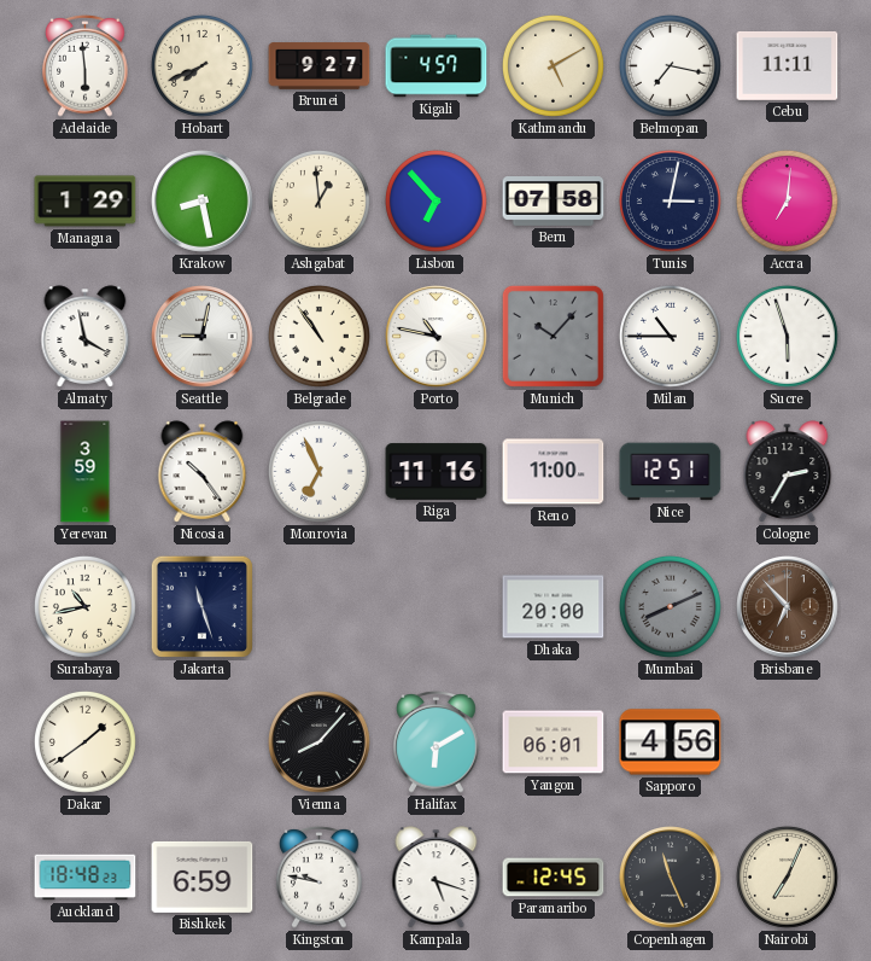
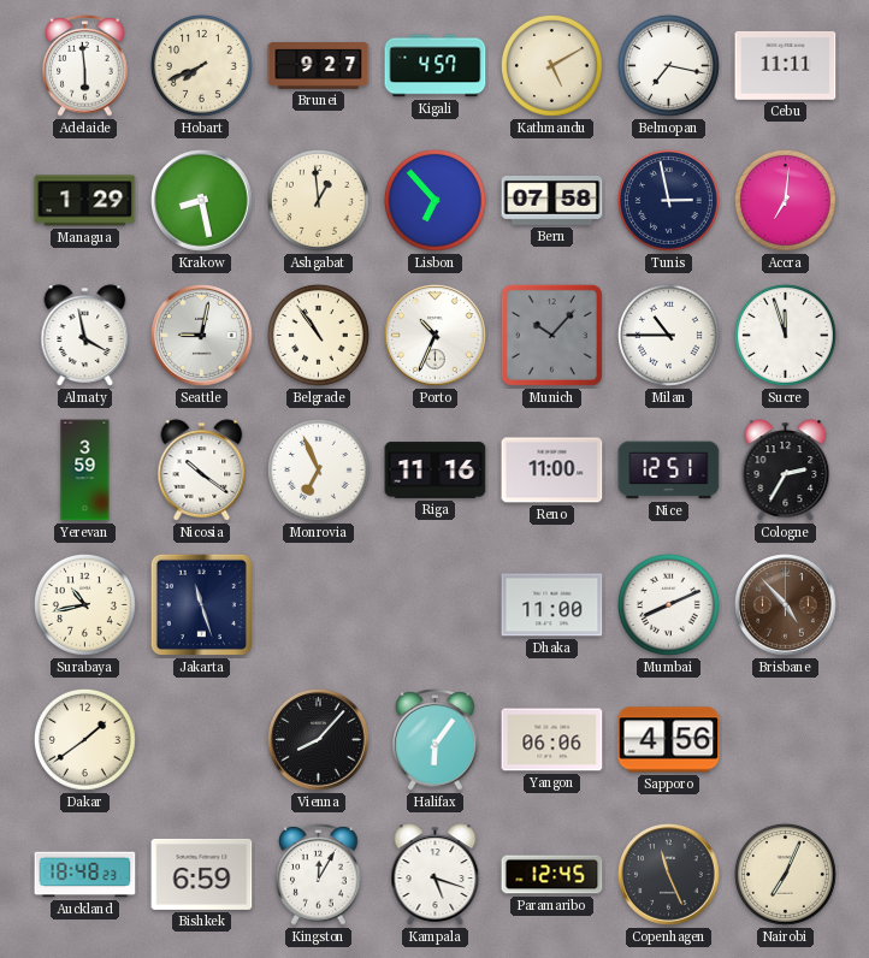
Tunis: 3:02 -> 2:58 (668, 200)
Porto: 10:47 -> 10:34 (436, 336)
Sucre: 5:57 -> 11:57 (785, 335)
Nicosia: 10:24 -> 10:21 (202, 471)
Dhaka: 20:00 -> 11:00 (552, 605)
Mumbai dial: grey -> white (668, 604)
Brisbane: 6:53 -> 4:53 (786, 605)
Halifax: 6:10 -> 6:06 (436, 740)
Yangon: 06:01 -> 06:06 (552, 740)
Kingston: 9:47 -> 12:05 (319, 875)
